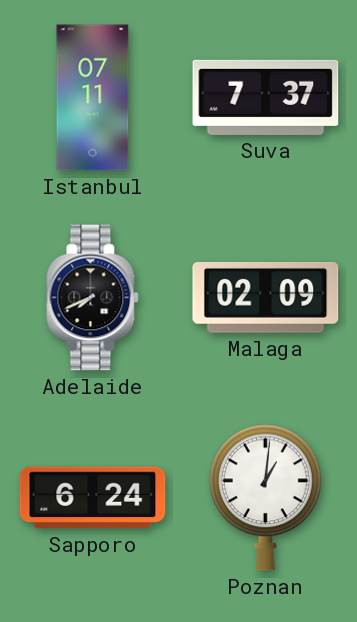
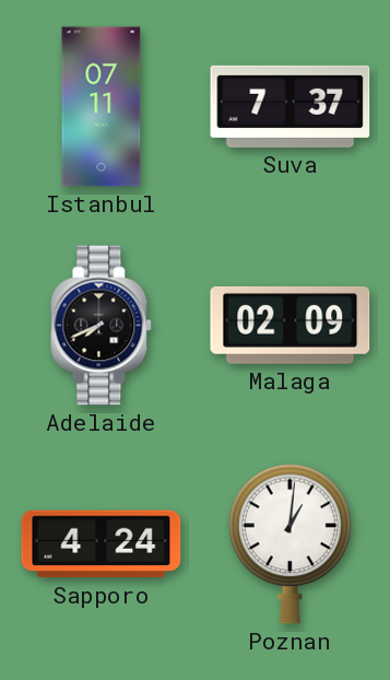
Sapporo: 6:24 -> 4:24 (102, 544)
